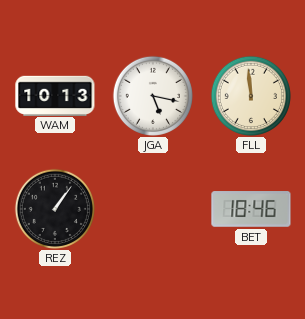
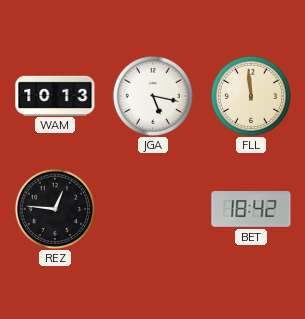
REZ: 1:06 -> 12:46 (54, 208)
BET: 18:46 -> 18:42 (251, 209)
